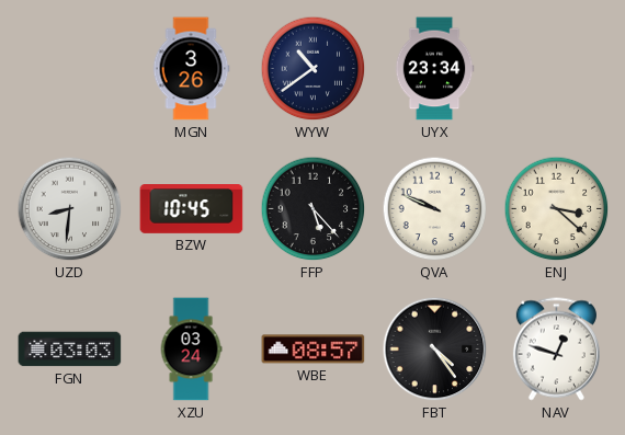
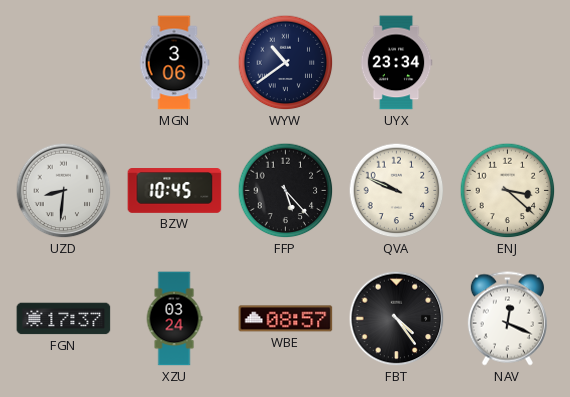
MGN: 3:26 -> 3:06 (174, 63)
FGN: 03:03 -> 17:37 (64, 319)
NAV: 12:48 -> 12:19 (507, 319)
